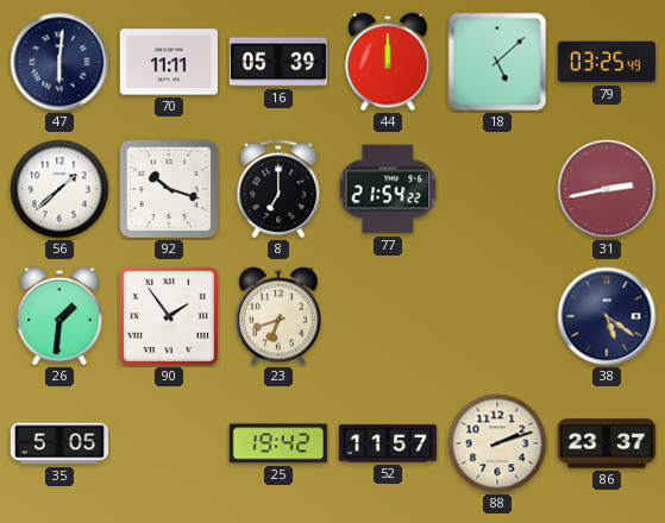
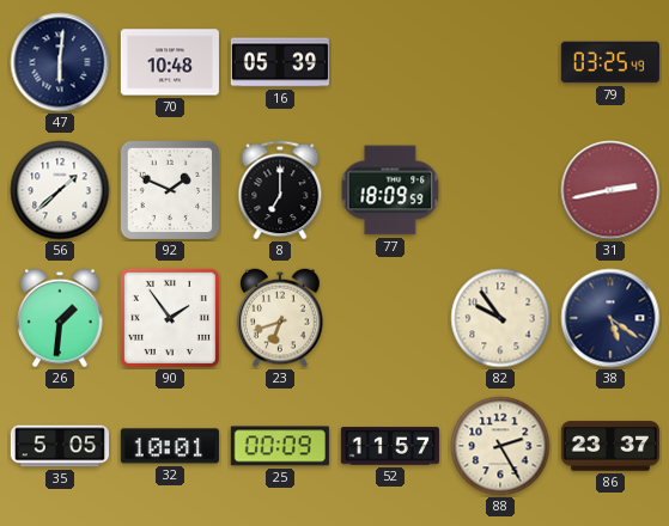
70: 11:11 -> 10:48 (170, 62)
44: 12:00 -> none (388, 62)
18: 5:08 -> none (497, 62)
92: 10:18 -> 1:49 (170, 190)
77: 21:54 -> 18:09 (390, 190)
82: none -> 9:54 (500, 318)
32: none -> 10:01 (170, 446)
25: 19:42 -> 00:09 (280, 446)
88: 2:12 -> 2:25 (500, 446)
